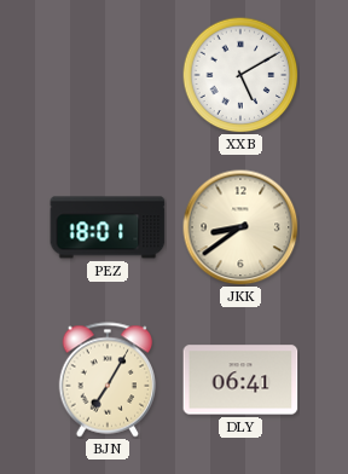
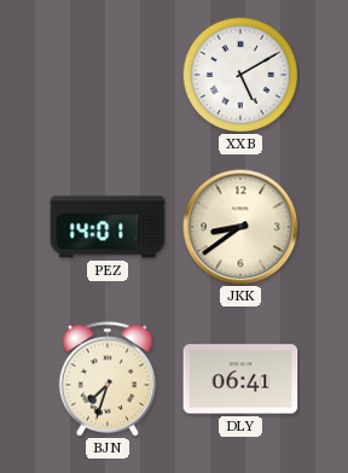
PEZ: 18:01 -> 14:01 (108, 227)
BJN: 7:05 -> 7:33 (108, 379)
